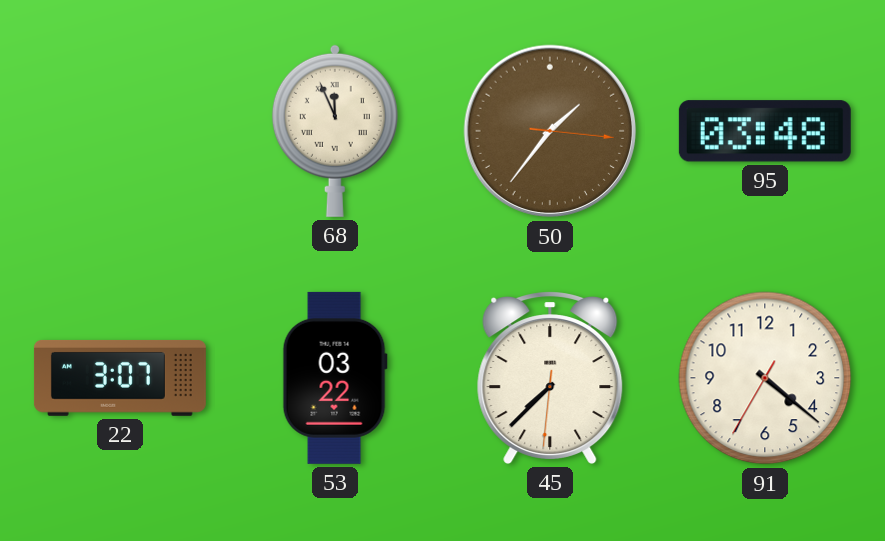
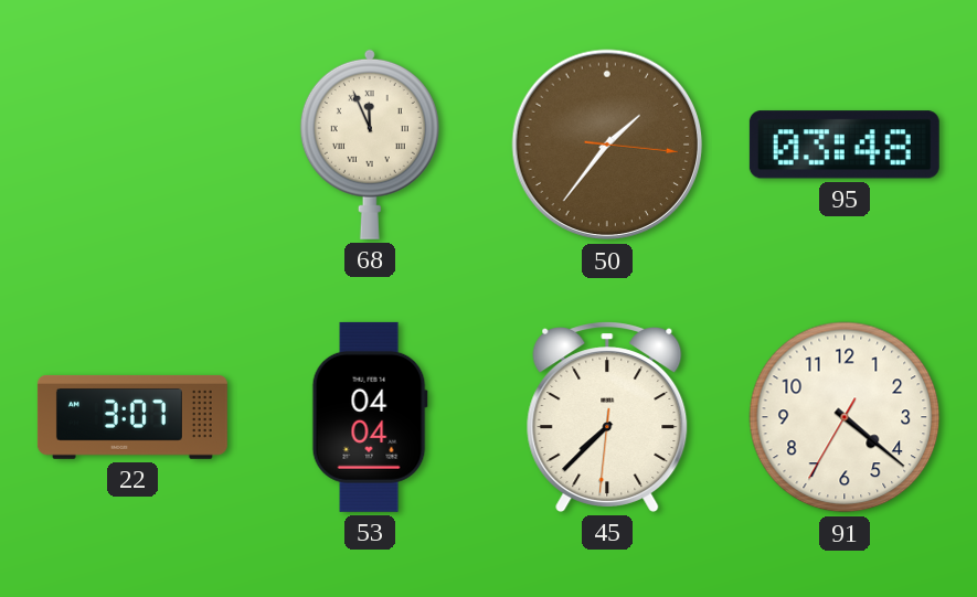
53: 03:22 -> 04:04 (370, 417)
